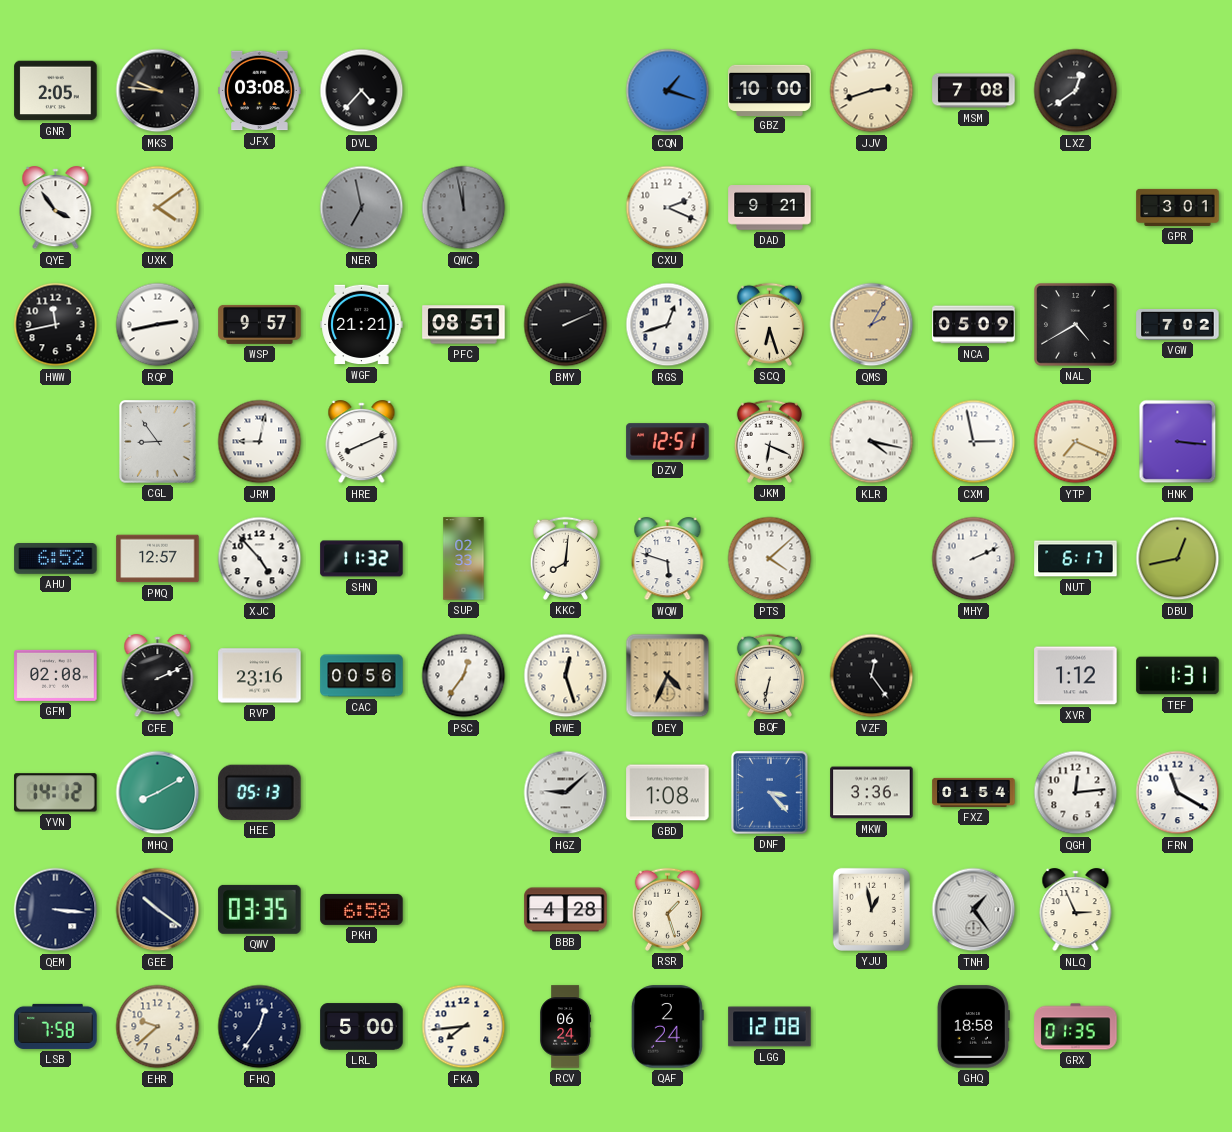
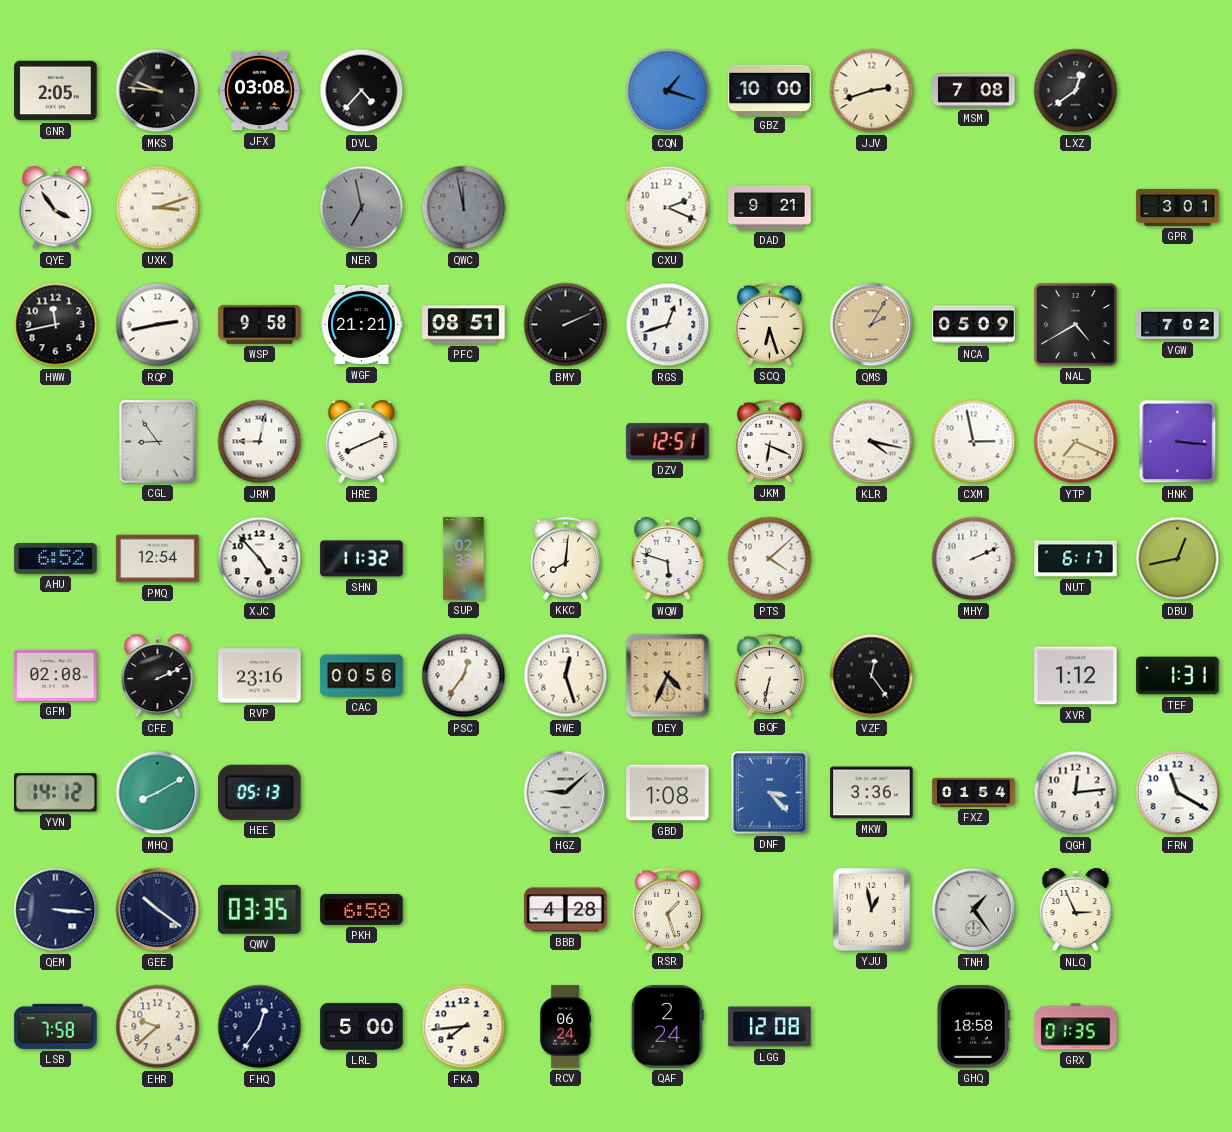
UXK: 4:09 -> 3:12 (158, 208)
WSP: 9:57 -> 9:58 (260, 324)
PMQ: 12:57 -> 12:54 (158, 559)
